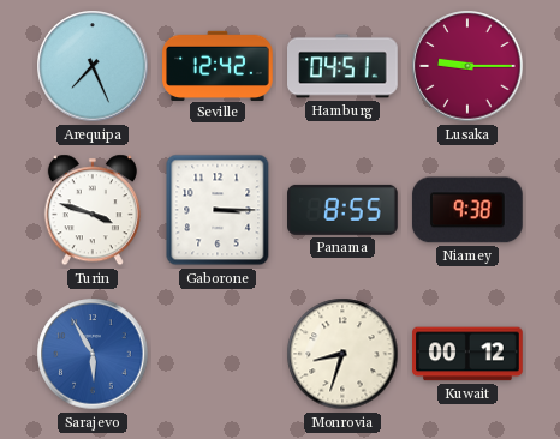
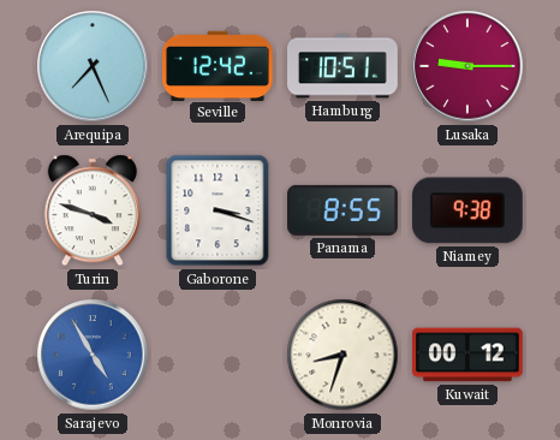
Hamburg: 04:51 -> 10:51 (342, 66)
Gaborone: 3:15 -> 3:18 (218, 210)
Sarajevo: 5:55 -> 4:55 (93, 355)
